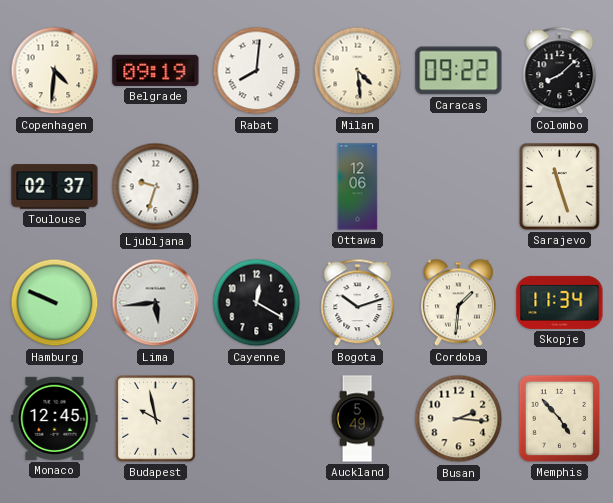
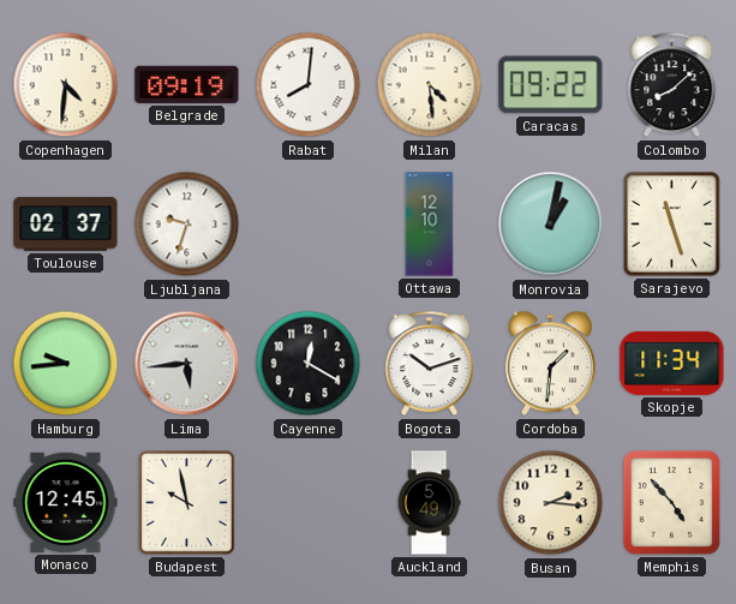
Ottawa: 12:06 -> 12:10 (430, 225)
Monrovia: none -> 1:02 (551, 225)
Hamburg: 9:49 -> 9:44 (66, 364)
